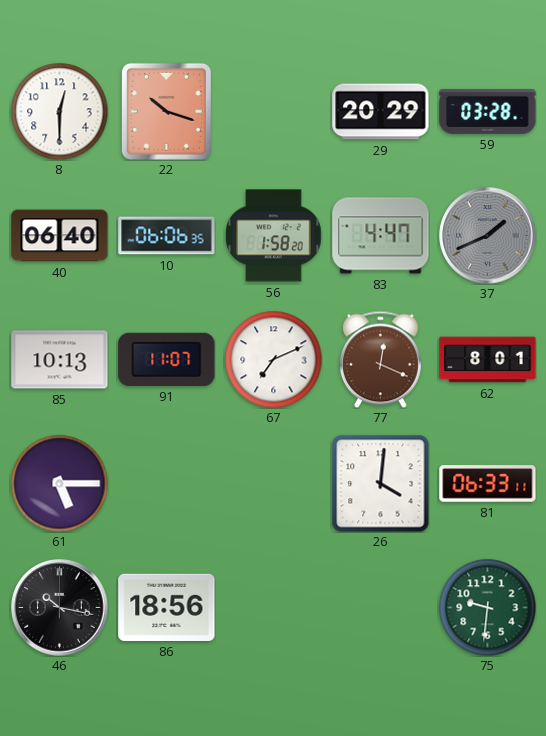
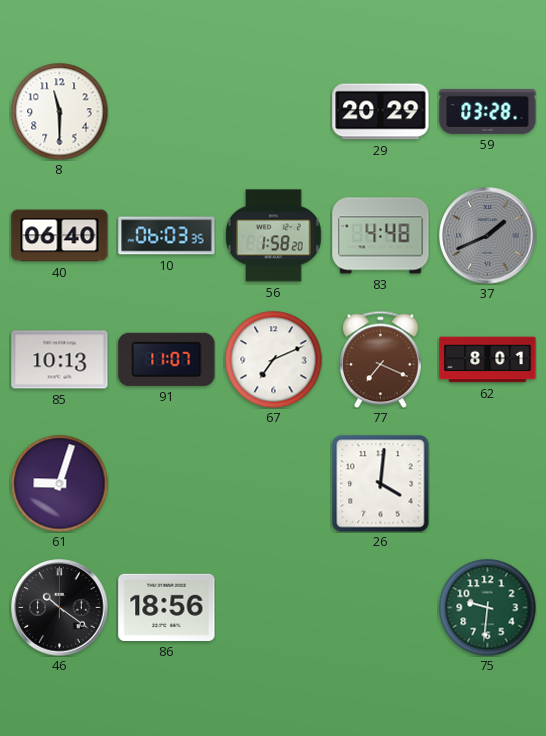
8: 12:30 -> 11:30 (59, 111)
22: 10:18 -> none (166, 111)
10: 06:06 -> 06:03 (167, 236)
83: 4:47 -> 4:48 (381, 236)
77: 12:19 -> 7:19 (380, 359)
61: 5:15 -> 9:03 (59, 483)
81: 06:33 -> none (488, 484)
46: 10:17 -> 10:21 (60, 608)
